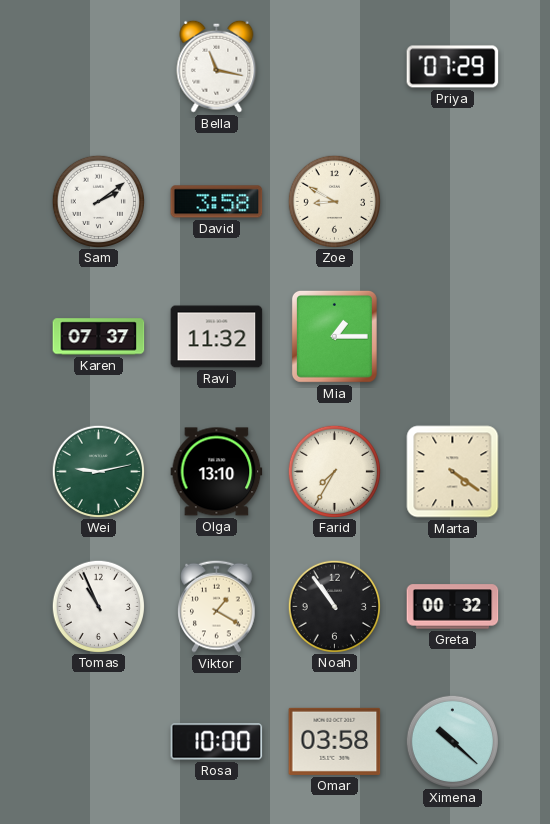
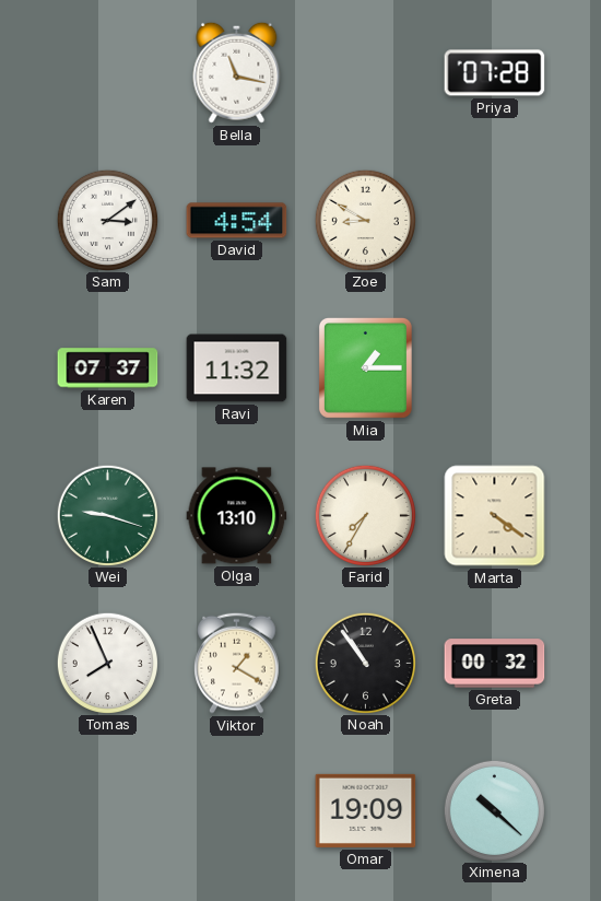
Priya: 07:29 -> 07:28 (495, 73)
Sam: 2:09 -> 3:09 (107, 220)
David: 3:58 -> 4:54 (237, 221)
Wei: 9:13 -> 9:18 (107, 515)
Tomas: 10:56 -> 7:56 (107, 663)
Rosa: 10:00 -> none (217, 742)
Omar: 03:58 -> 19:09 (366, 810)
